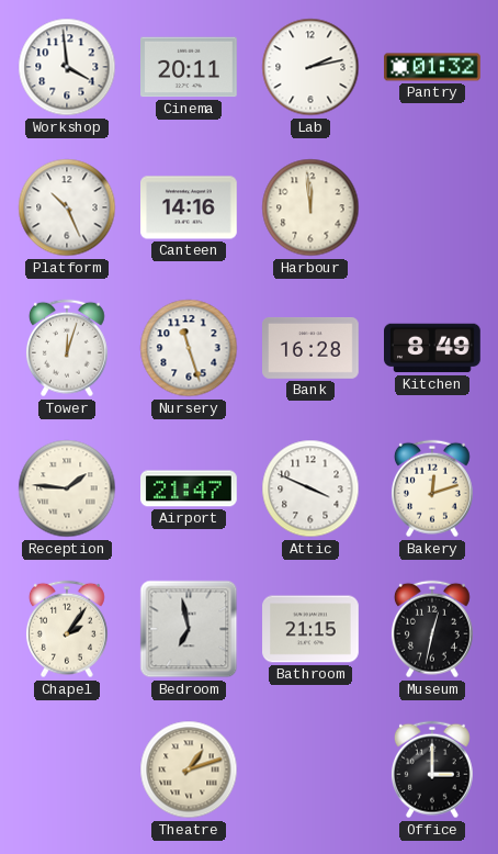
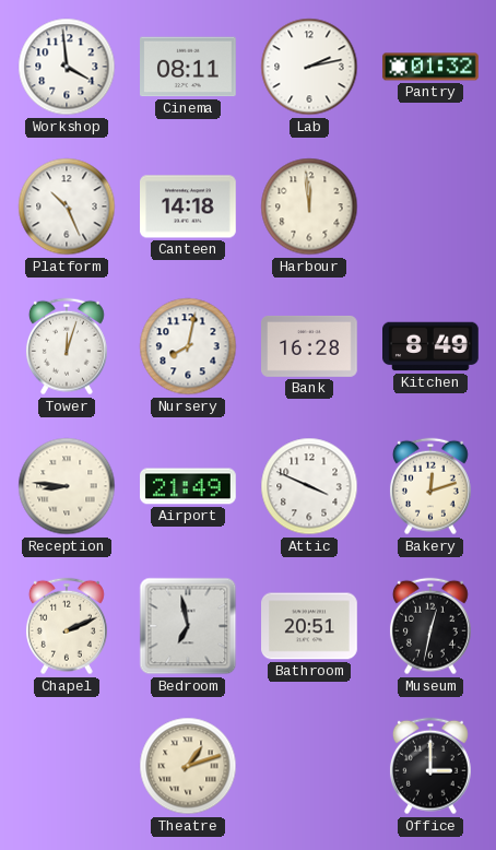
Cinema: 20:11 -> 08:11 (189, 67)
Canteen: 14:16 -> 14:18 (189, 206)
Nursery: 11:27 -> 8:02 (188, 346)
Reception: 1:46 -> 8:46 (67, 486)
Airport: 21:47 -> 21:49 (189, 486)
Chapel: 2:06 -> 2:11 (67, 626)
Bathroom: 21:15 -> 20:51 (309, 626)
